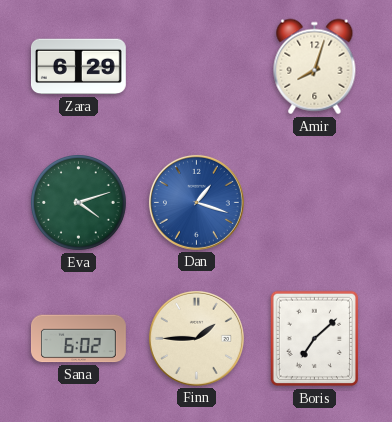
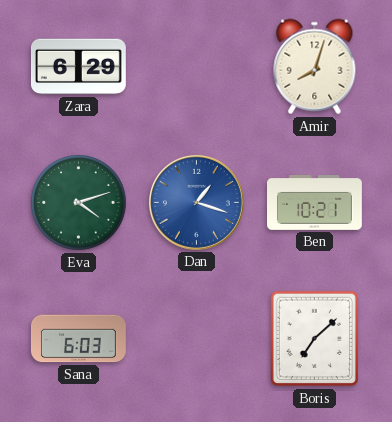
Ben: none -> 10:21 (315, 203)
Sana: 6:02 -> 6:03 (78, 339)
Finn: 1:45 -> none (196, 338)
